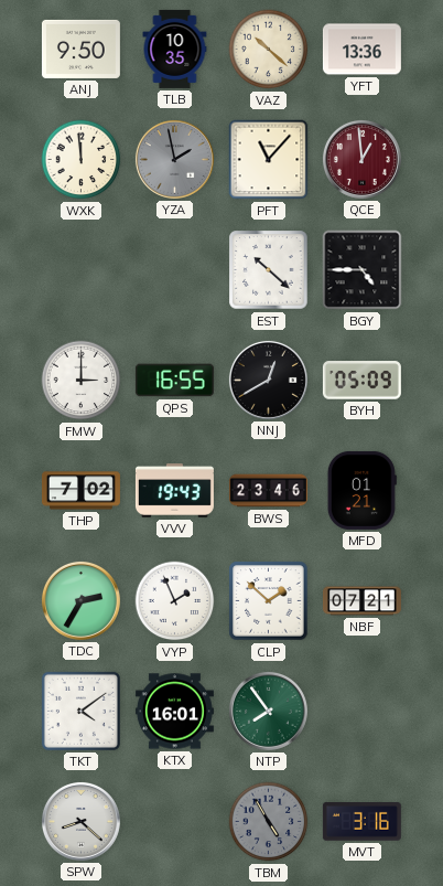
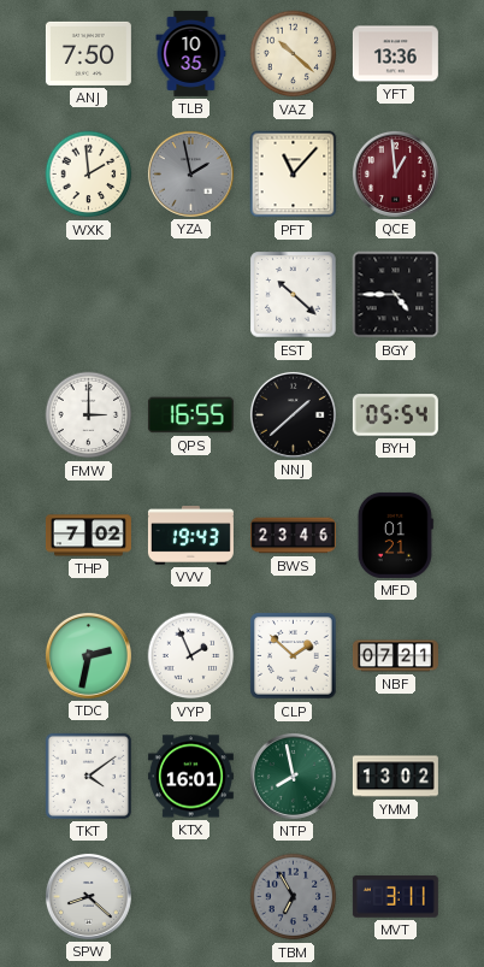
ANJ: 9:50 -> 7:50 (88, 53)
WXK: 11:59 -> 1:59 (89, 175)
NNJ: 12:40 -> 1:38 (293, 414)
BYH: 05:09 -> 05:54 (395, 415)
TDC: 2:35 -> 2:32 (88, 655)
NTP: 7:54 -> 7:58 (293, 776)
YMM: none -> 13:02 (395, 777)
TBM: 4:55 -> 6:55 (294, 897)
MVT: 3:16 -> 3:11 (395, 897)
